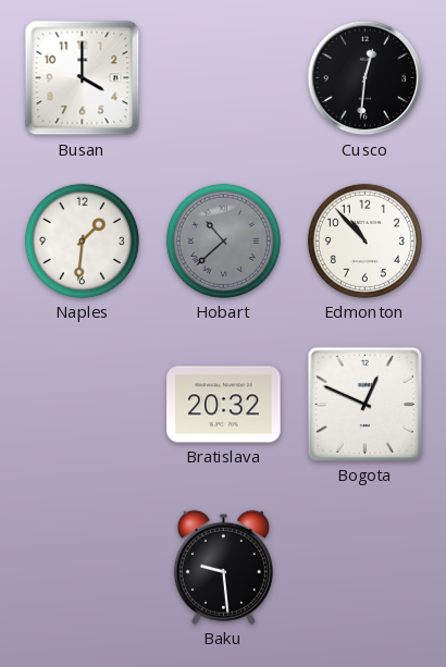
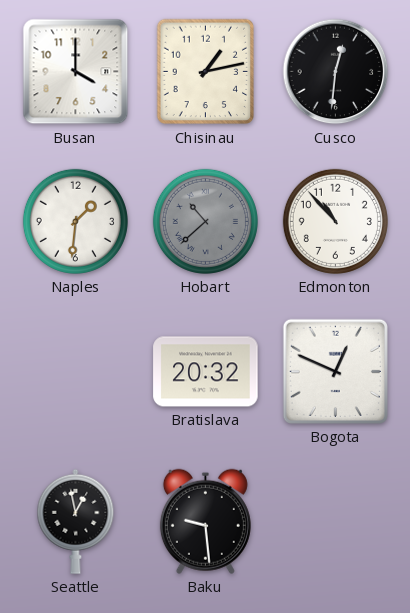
Chisinau: none -> 1:13 (205, 72)
Seattle: none -> 12:58 (76, 521)
